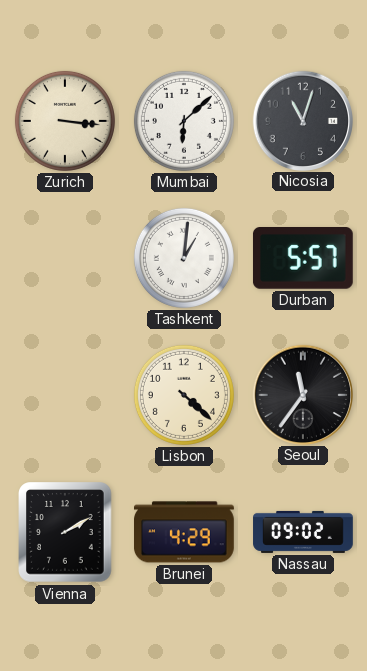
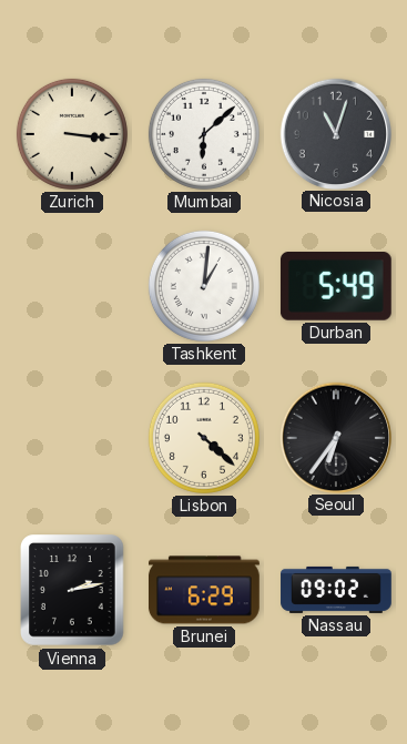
Durban: 5:57 -> 5:49 (336, 287)
Seoul: 11:36 -> 6:36 (335, 437)
Vienna: 2:10 -> 2:13 (72, 590)
Brunei: 4:29 -> 6:29 (205, 590)
